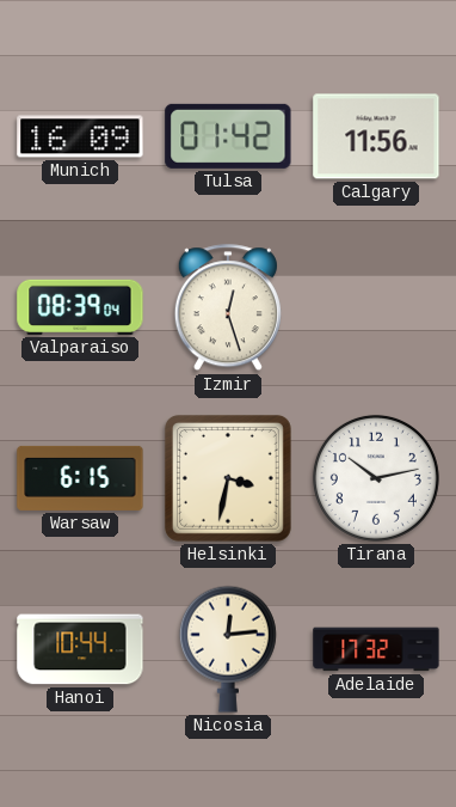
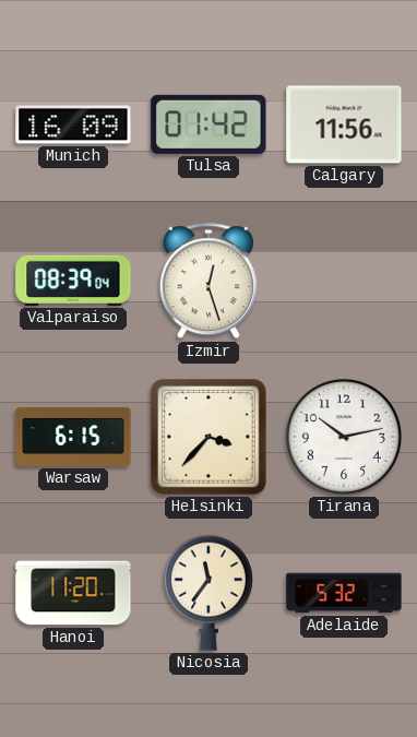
Helsinki: 3:32 -> 3:37 (208, 437)
Hanoi: 10:44 -> 11:20 (73, 593)
Nicosia: 12:14 -> 11:36 (208, 593)
Adelaide: 17:32 -> 5:32 (344, 593)
